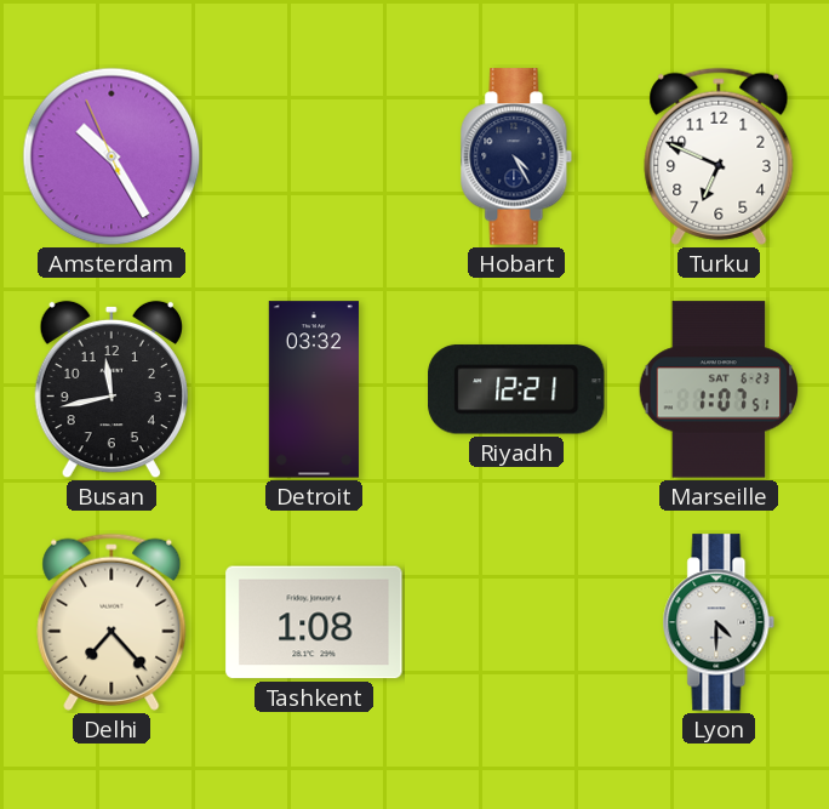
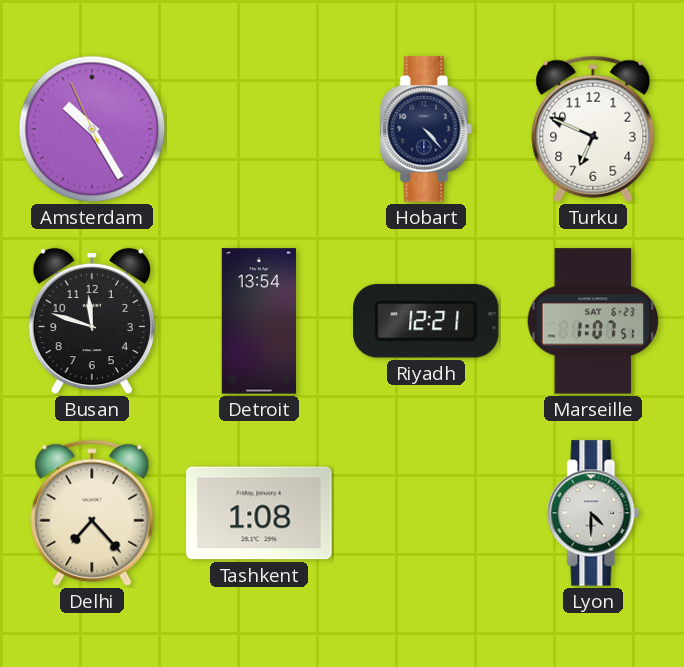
Hobart: 4:25 -> 4:23 (426, 129)
Busan: 11:43 -> 11:48 (92, 321)
Detroit: 03:32 -> 13:54 (259, 321)
